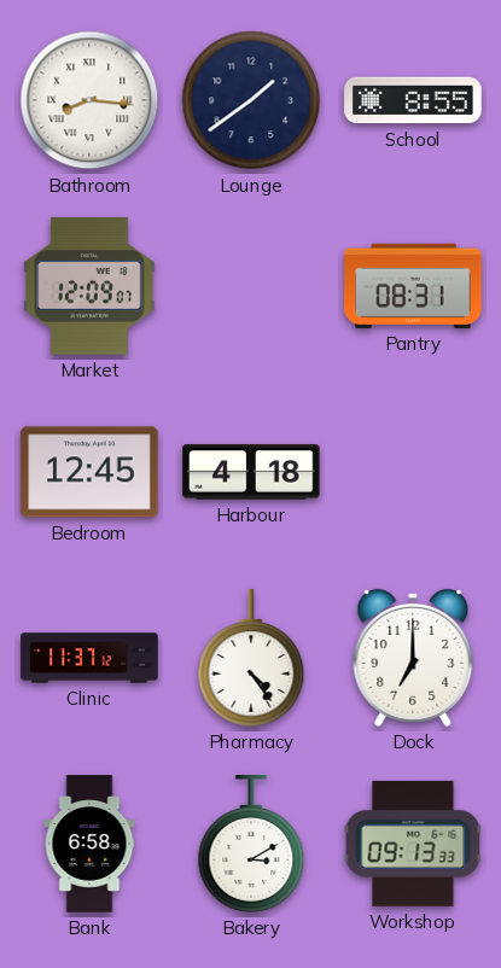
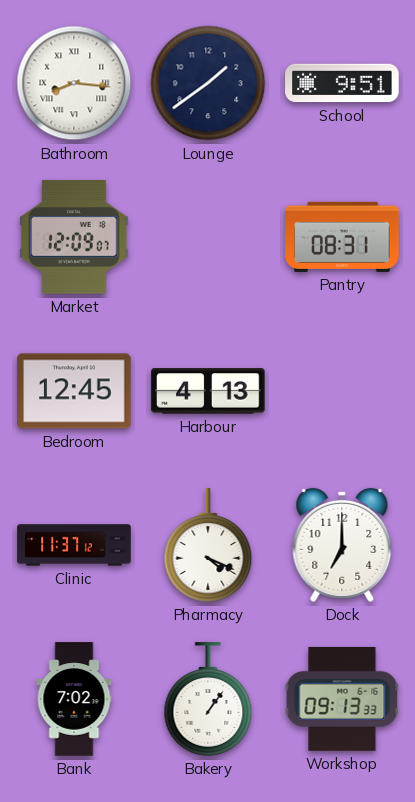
School: 8:55 -> 9:51 (342, 83)
Harbour: 4:18 -> 4:13 (208, 391)
Pharmacy: 4:24 -> 4:19 (208, 545)
Bank: 6:58 -> 7:02 (74, 699)
Bakery: 3:10 -> 1:06 (208, 699)
